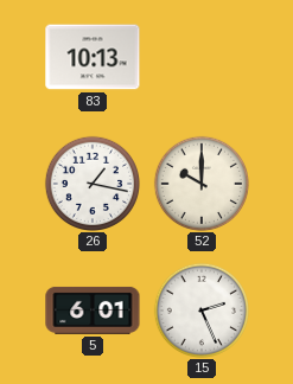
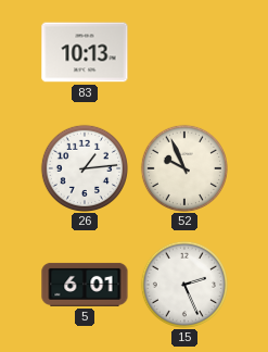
26: 1:17 -> 1:14 (84, 167)
52: 10:00 -> 9:56 (183, 167)
